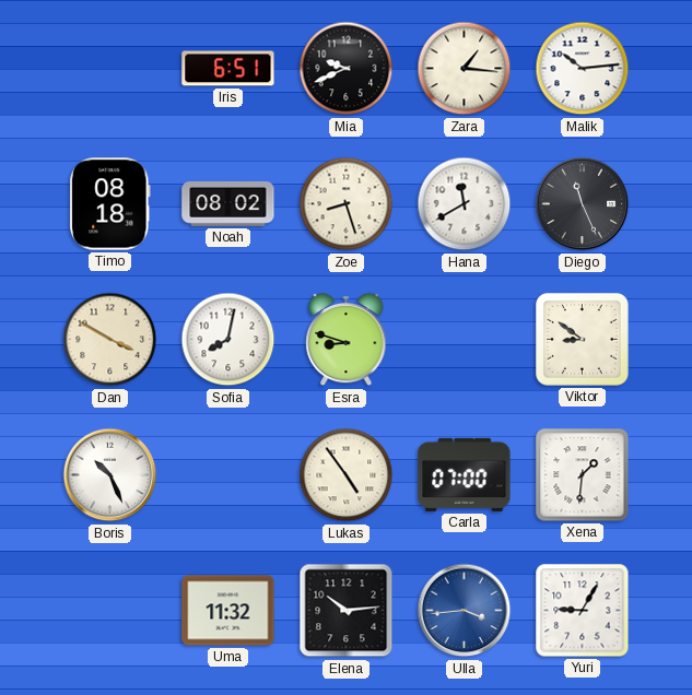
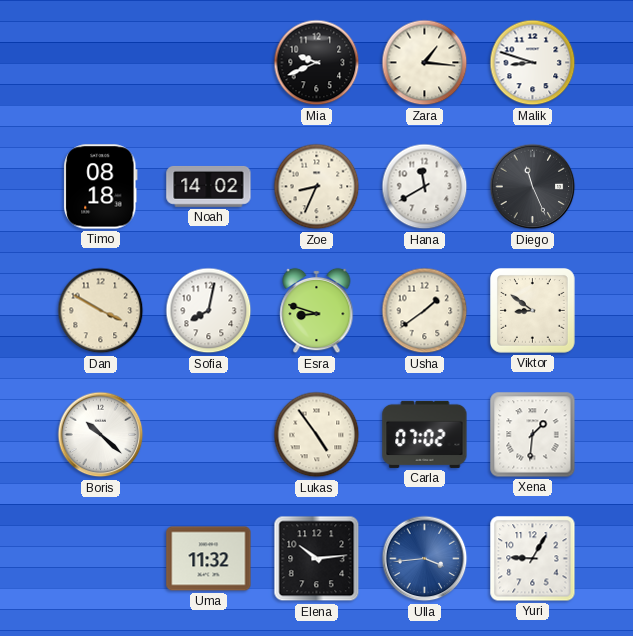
Iris: 6:51 -> none (228, 69)
Malik: 10:14 -> 8:48 (533, 63)
Noah: 08:02 -> 14:02 (209, 187)
Zoe: 8:27 -> 8:34 (317, 187)
Usha: none -> 1:39 (425, 311)
Boris: 10:26 -> 10:22 (101, 435)
Carla: 07:00 -> 07:02 (425, 434)
